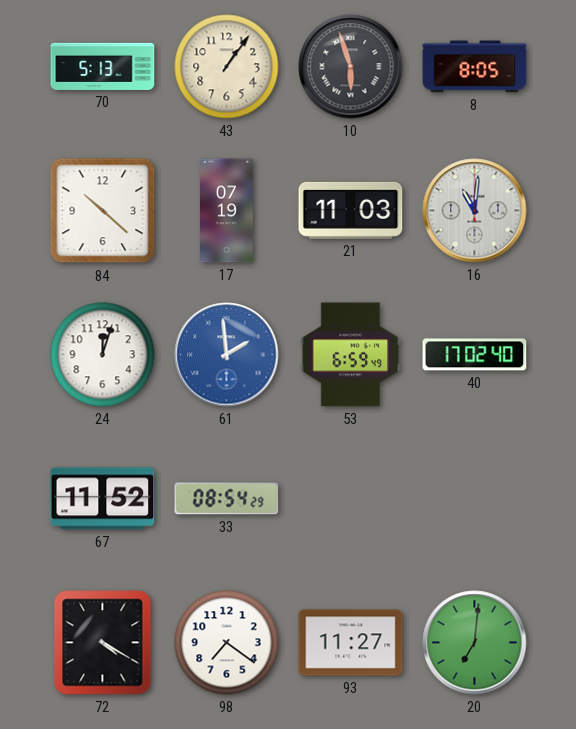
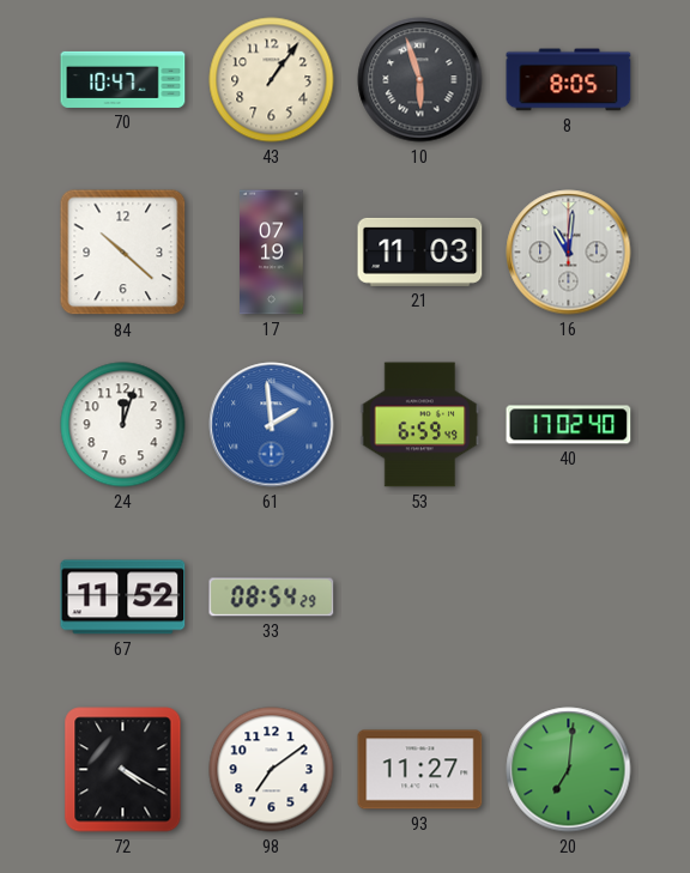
70: 5:13 -> 10:47 (123, 79)
98: 7:21 -> 7:09 (272, 770)
